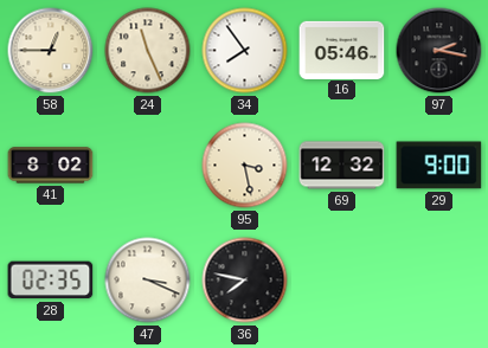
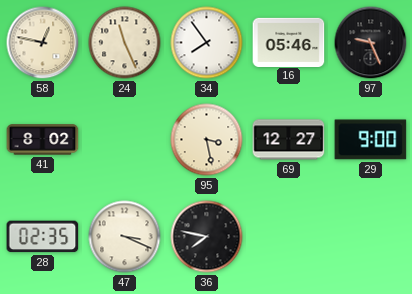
58: 12:45 -> 12:47 (43, 43)
97: 2:17 -> 9:26 (371, 43)
69: 12:32 -> 12:27 (289, 140)
